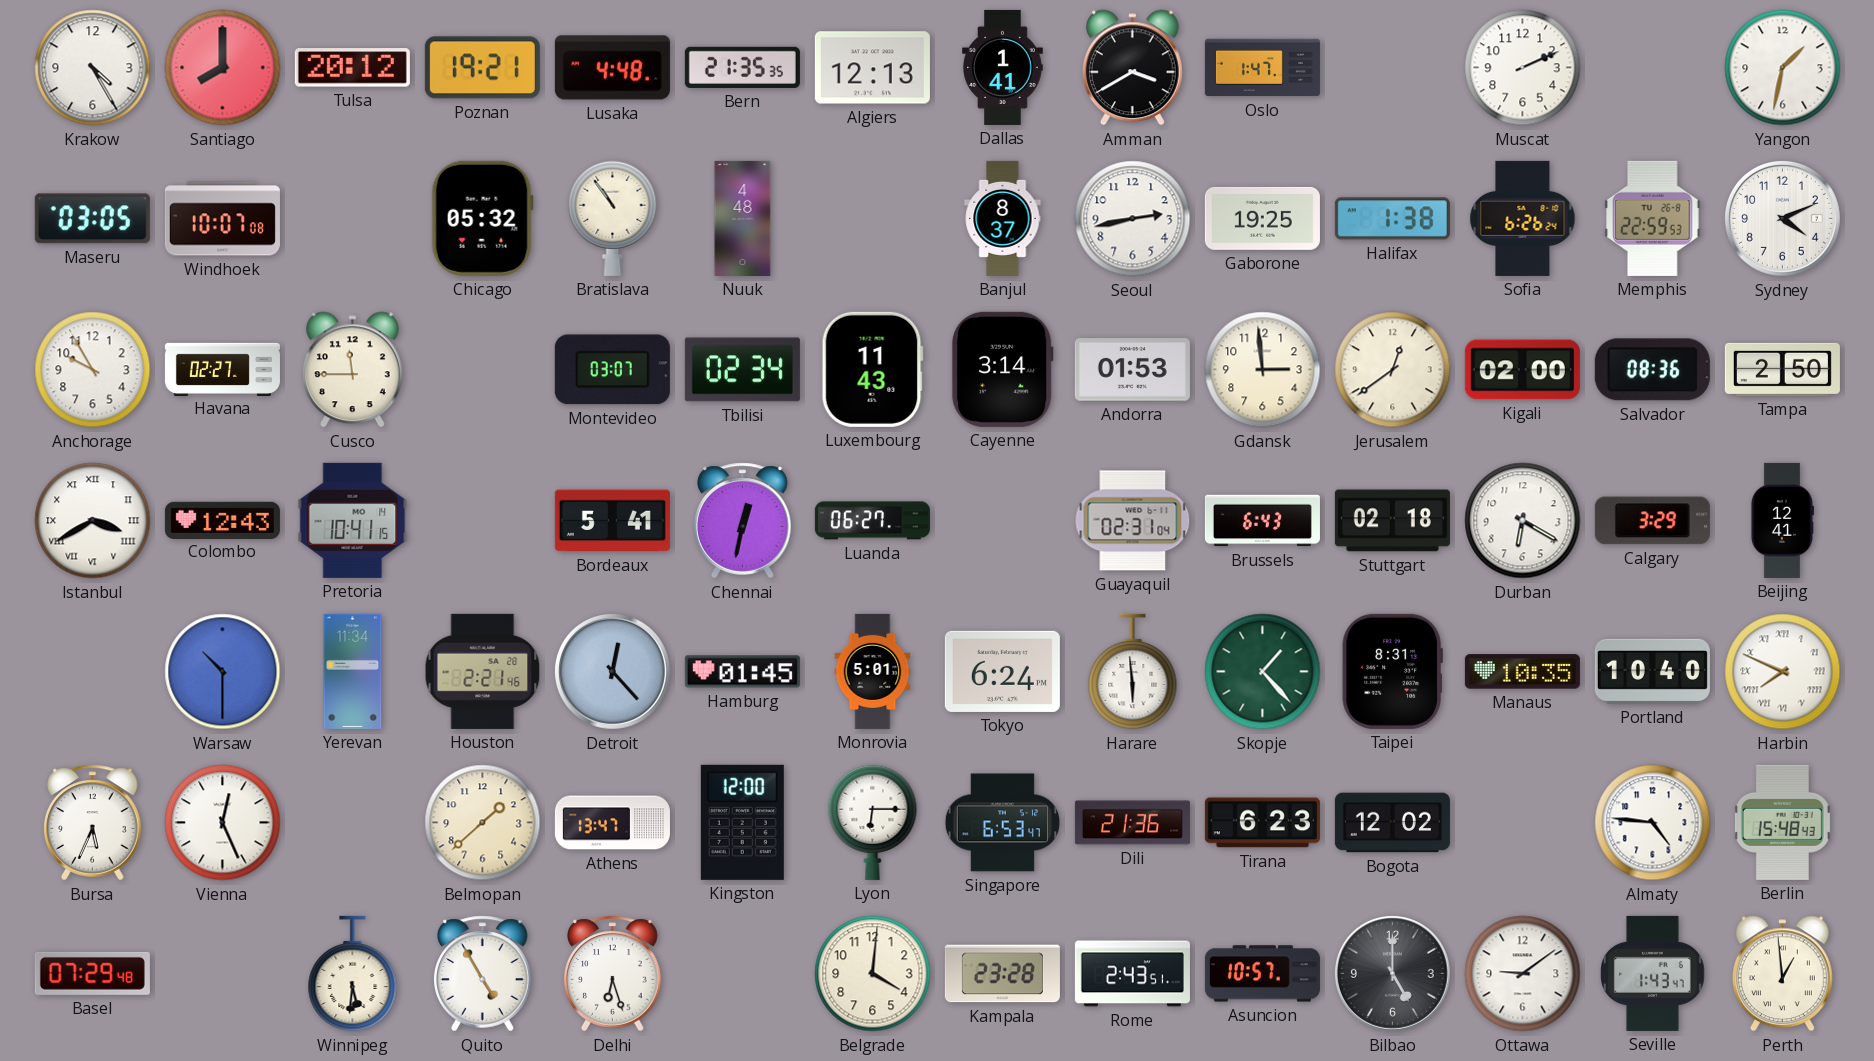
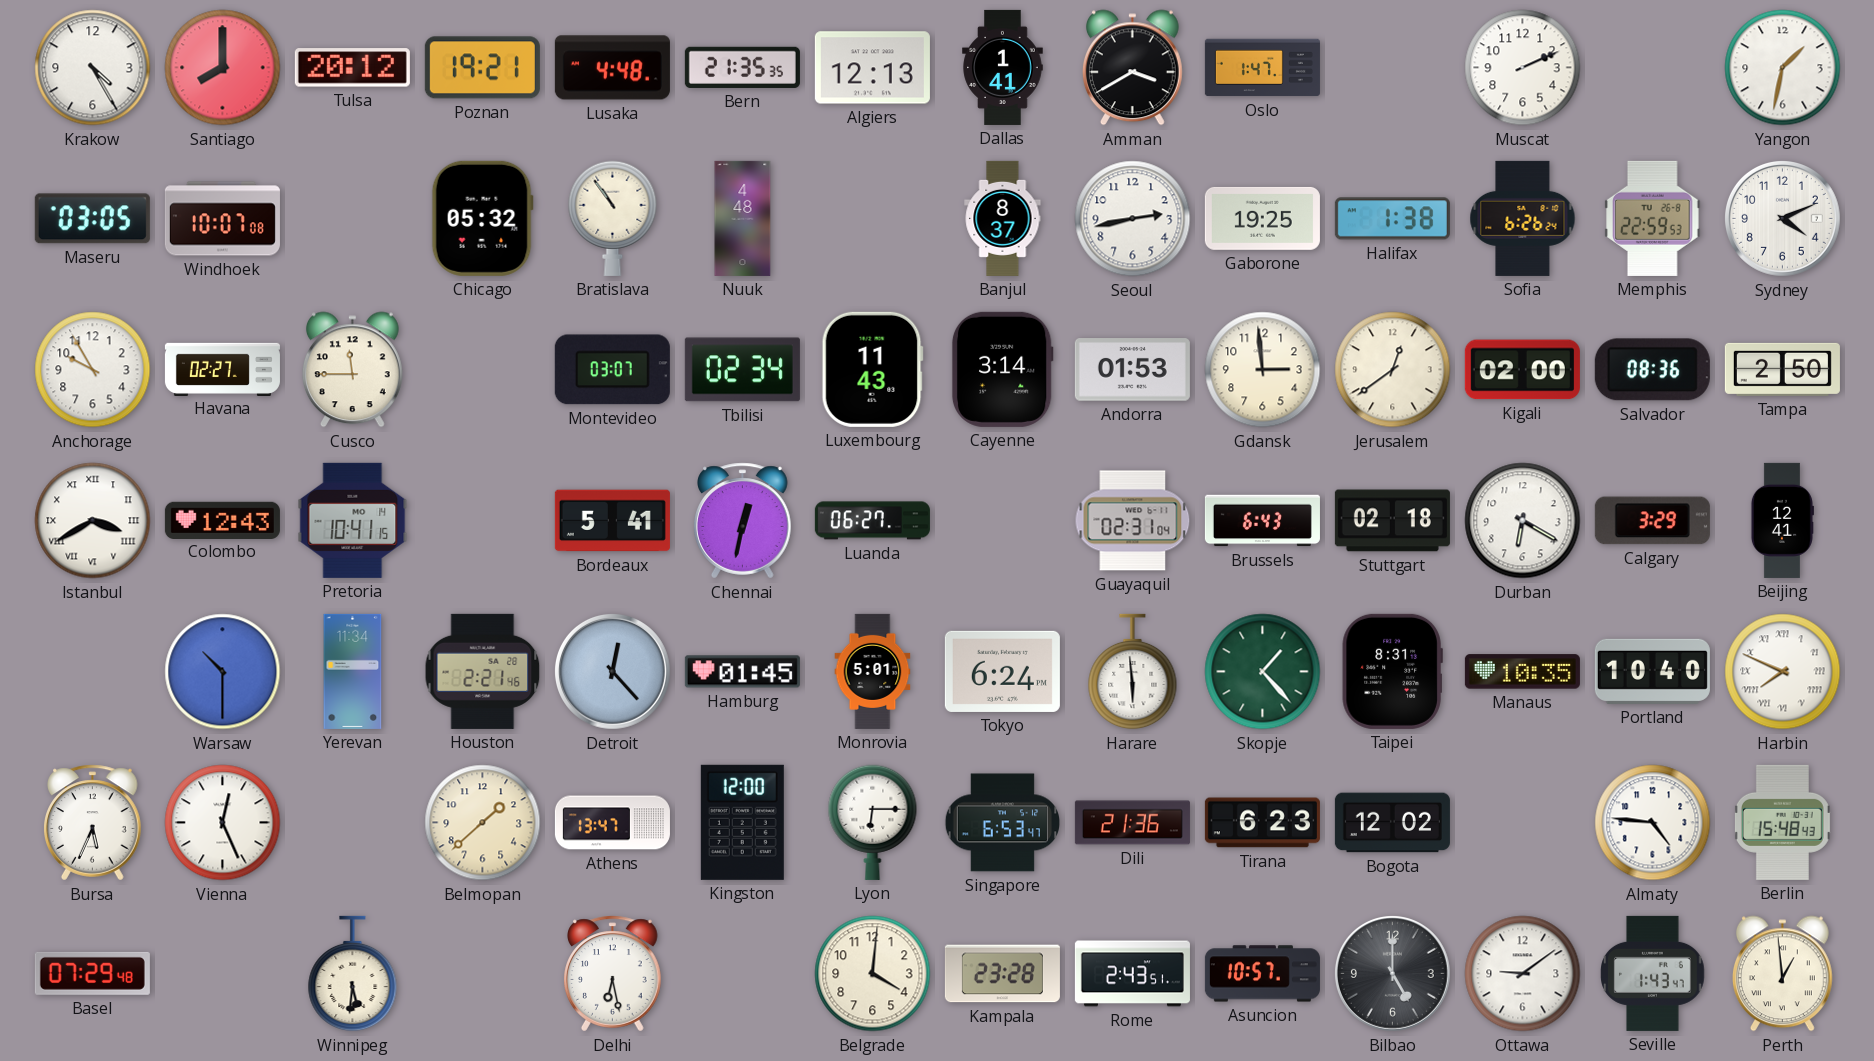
Quito: 4:55 -> none (483, 974)
Delhi: 6:27 -> 6:28 (613, 974)
